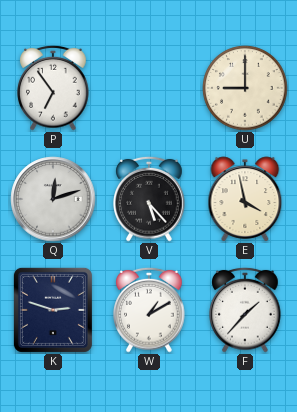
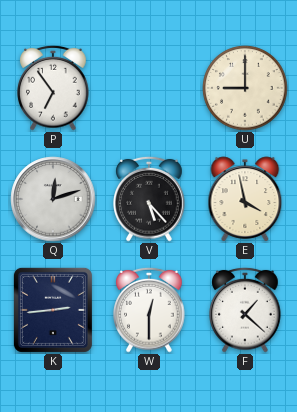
K: 2:48 -> 2:44 (53, 310)
W: 1:10 -> 12:30 (149, 310)
F: 1:37 -> 1:22 (245, 310)
